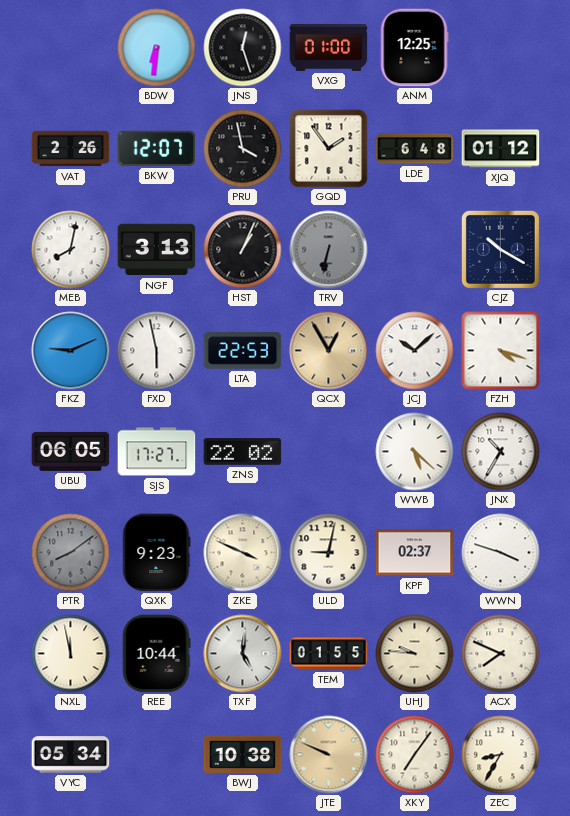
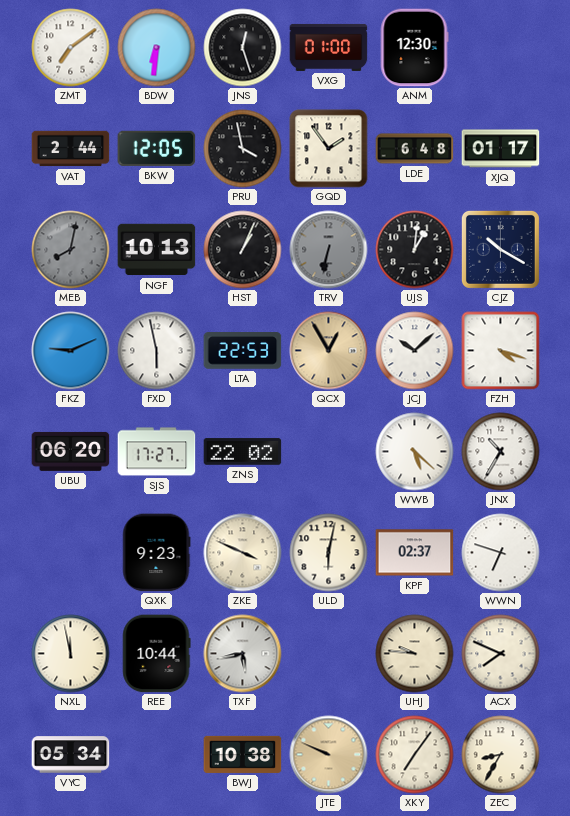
ZMT: none -> 7:09 (71, 48)
ANM: 12:25 -> 12:30 (414, 48)
VAT: 2:26 -> 2:44 (71, 149)
BKW: 12:07 -> 12:05 (157, 148)
XJQ: 01:12 -> 01:17 (501, 149)
MEB dial: white -> grey (71, 250)
NGF: 3:13 -> 10:13 (157, 250)
UJS: none -> 1:01 (415, 250)
UBU: 06:05 -> 06:20 (71, 451)
PTR: 8:09 -> none (71, 553)
ULD: 9:02 -> 6:02 (329, 553)
WWN: 3:48 -> 6:48 (501, 553)
TXF: 5:01 -> 5:43 (243, 654)
TEM: 01:55 -> none (329, 654)
